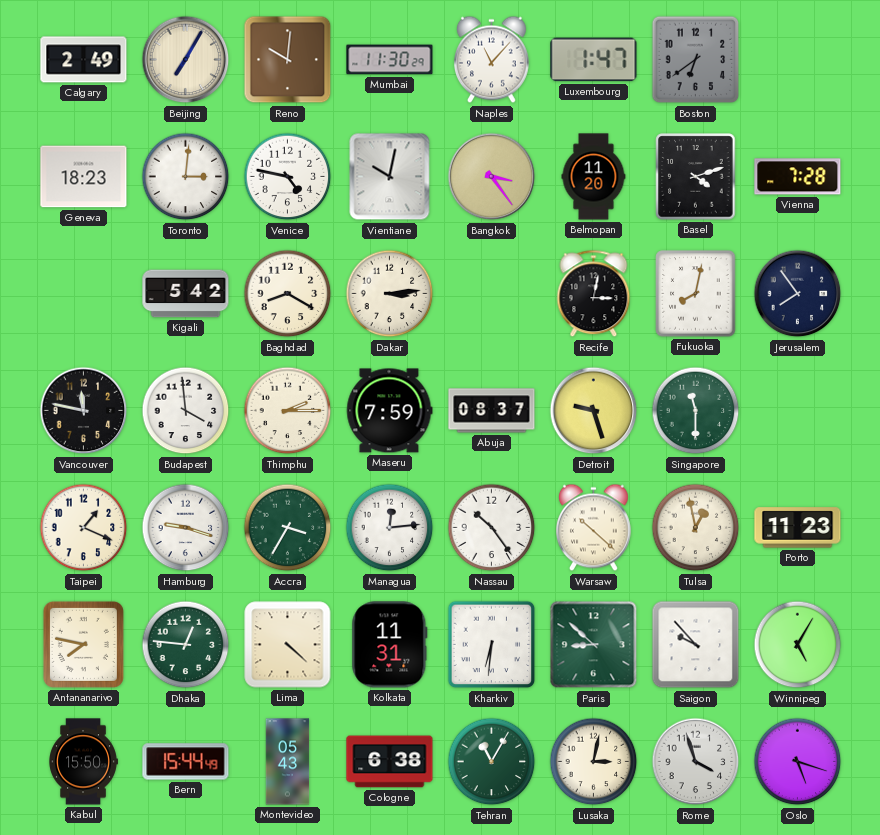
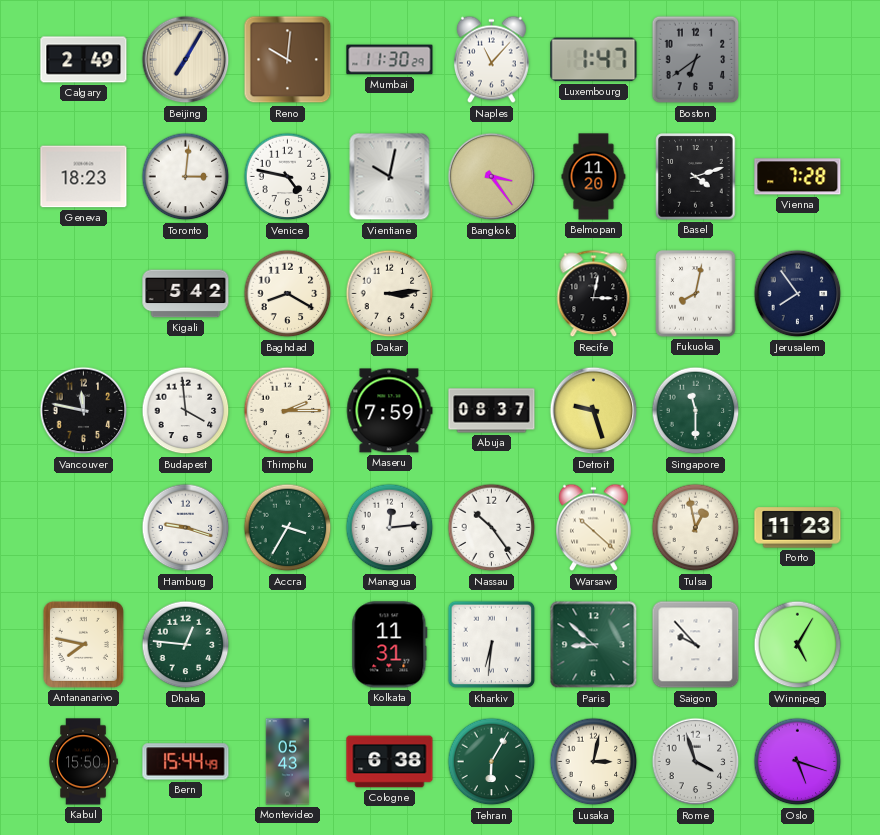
Taipei: 1:19 -> none (84, 528)
Lima: 4:22 -> none (288, 645)
Tehran: 11:05 -> 6:05 (492, 762)
